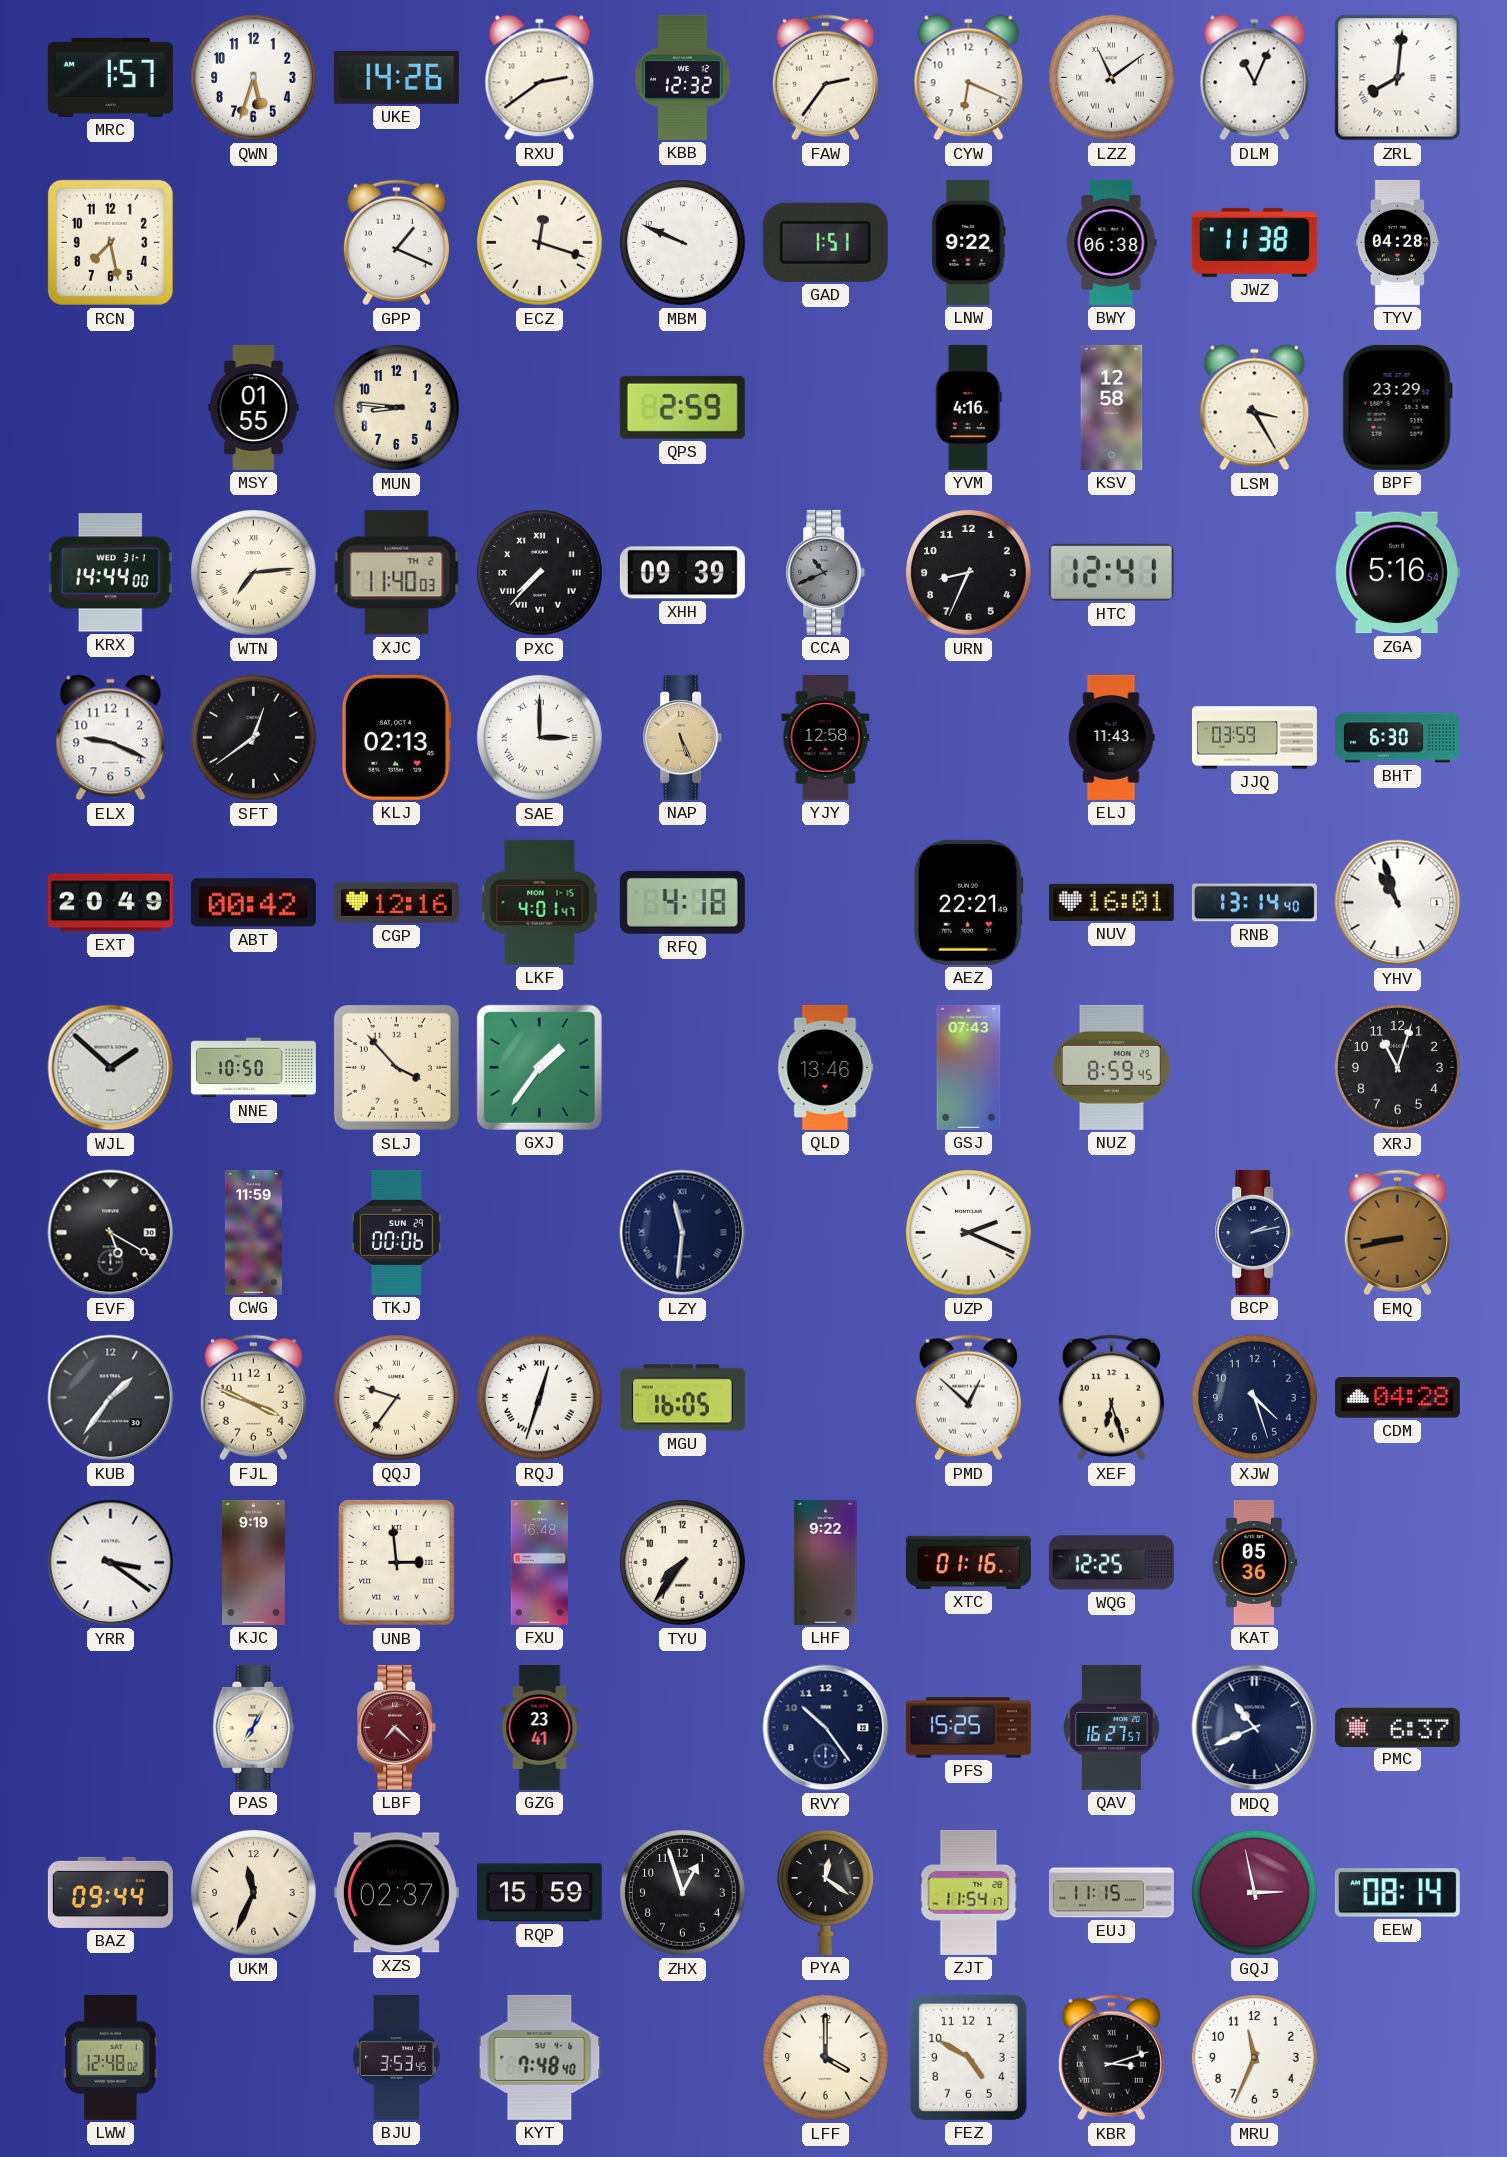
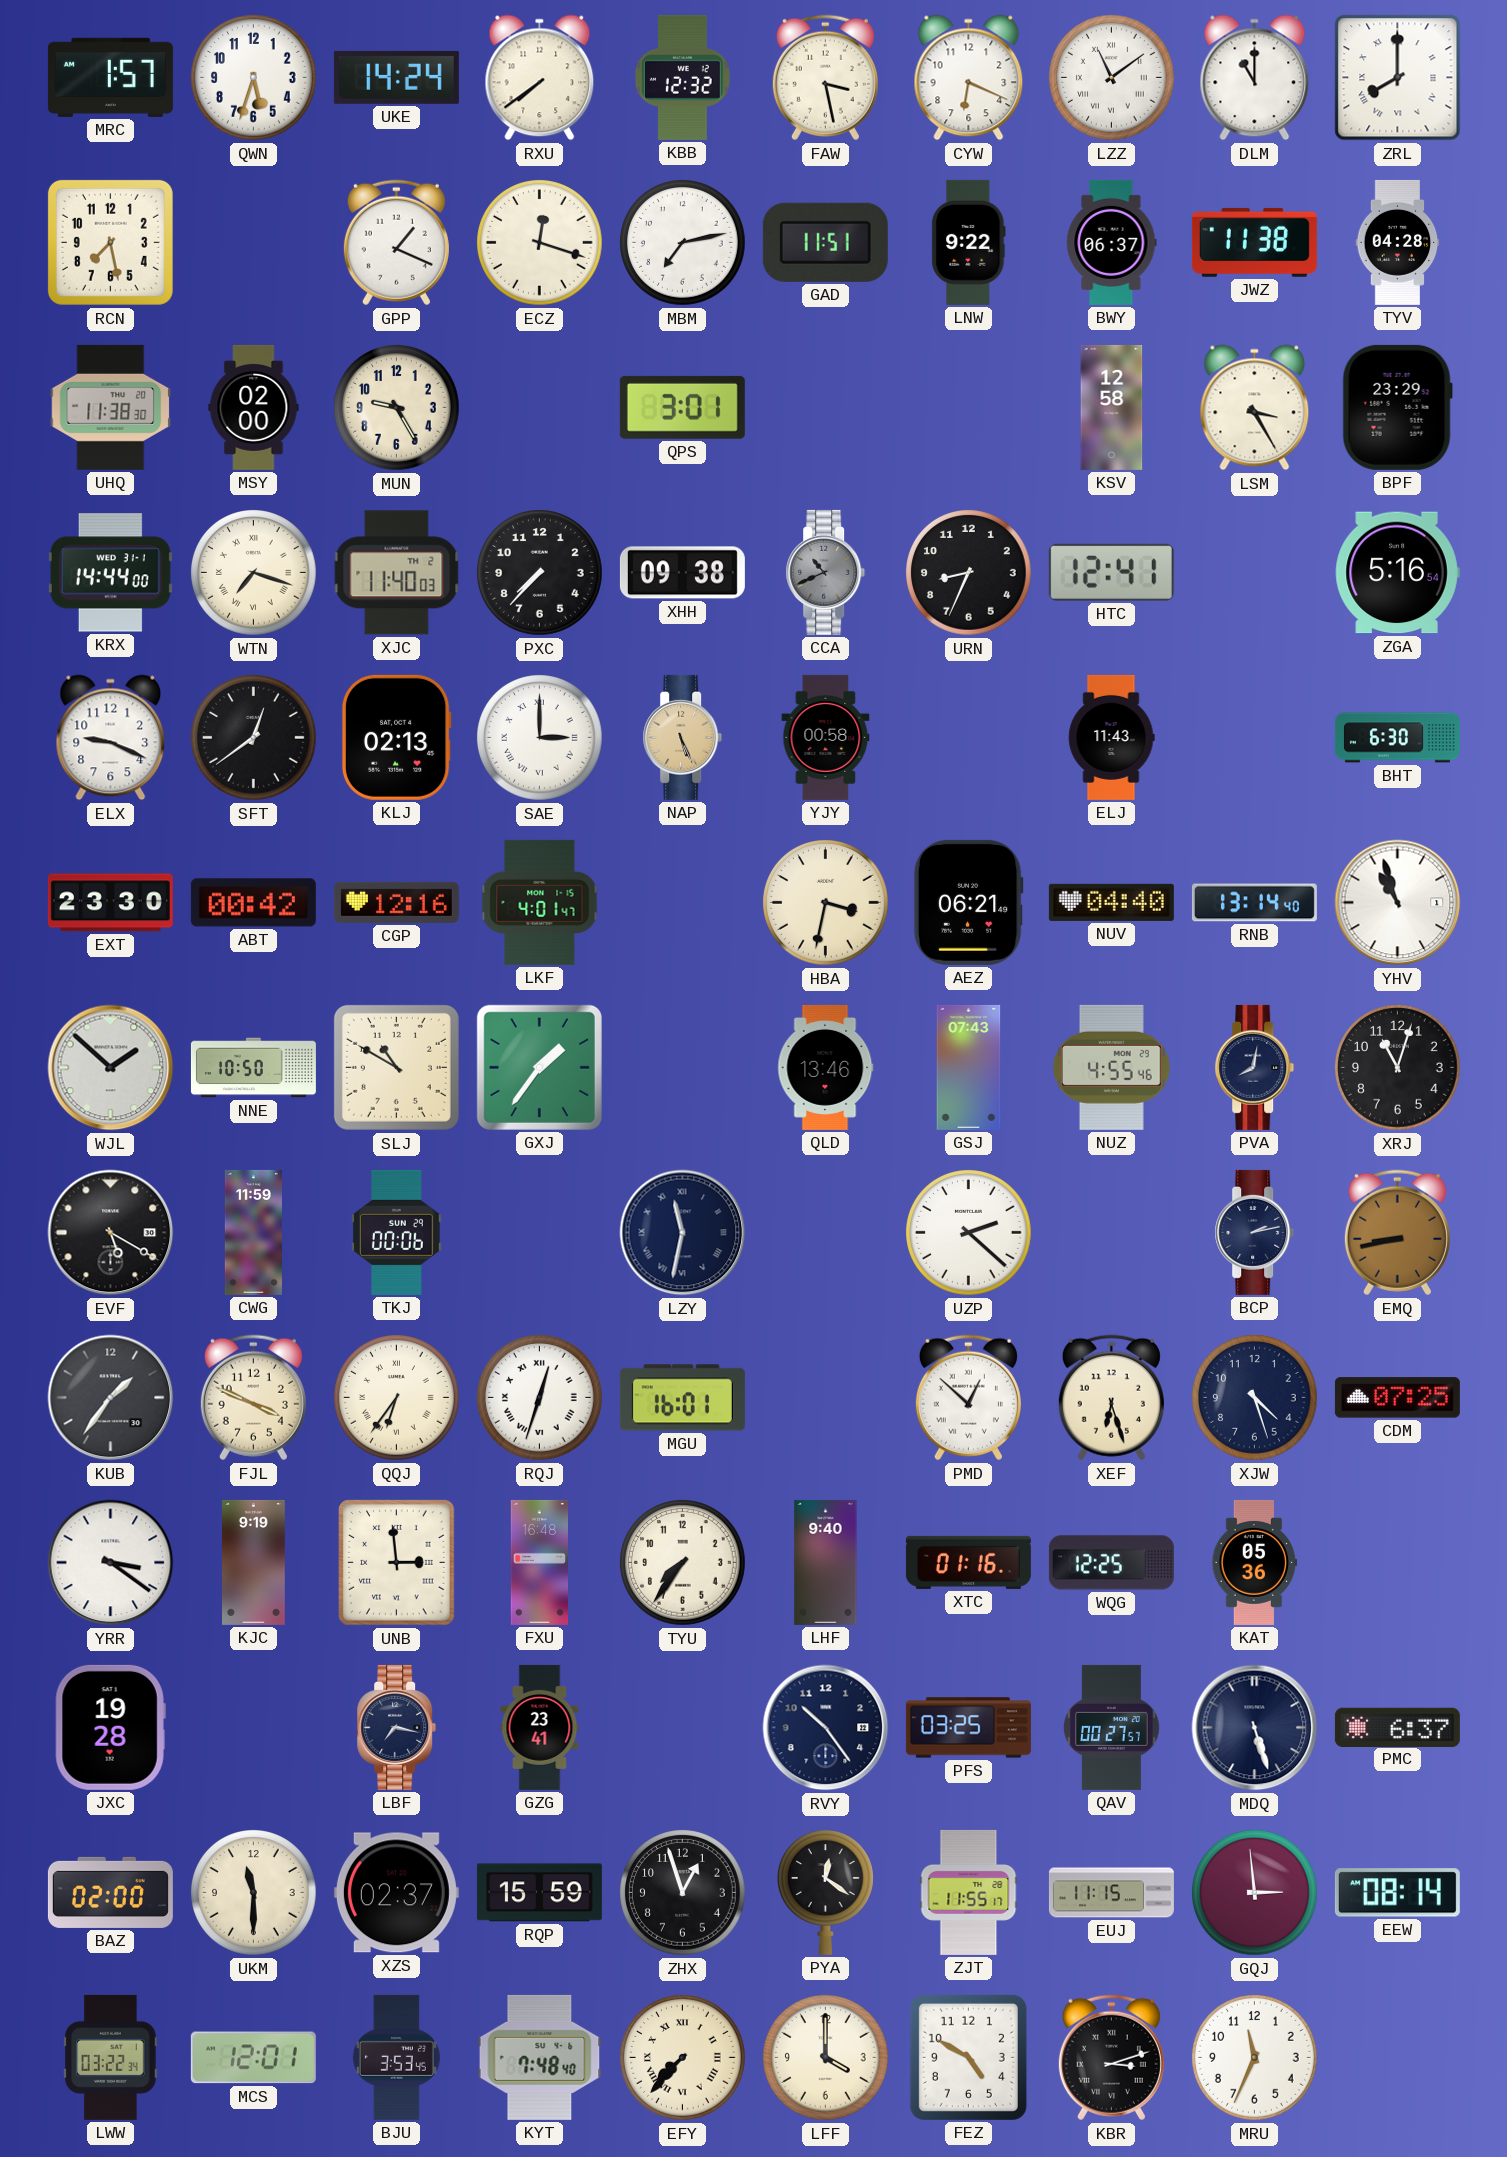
UKE: 14:26 -> 14:24 (396, 77)
RXU: 2:39 -> 7:39 (540, 78)
FAW: 2:36 -> 3:28 (825, 78)
DLM: 11:04 -> 11:00 (1255, 78)
ZRL: 8:01 -> 8:00 (1398, 78)
MBM: 9:49 -> 7:13 (683, 243)
GAD: 1:51 -> 11:51 (825, 242)
BWY: 06:38 -> 06:37 (1112, 242)
UHQ: none -> 11:38 (111, 407)
MSY: 01:55 -> 02:00 (254, 407)
MUN: 8:46 -> 9:25 (397, 408)
QPS: 2:59 -> 3:01 (682, 407)
YVM: 4:16 -> none (968, 407)
WTN: 7:14 -> 7:18 (254, 573)
PXC numerals: Roman -> Arabic (540, 573)
XHH: 09:39 -> 09:38 (682, 573)
YJY: 12:58 -> 00:58 (826, 737)
JJQ: 03:59 -> none (1254, 738)
EXT: 20:49 -> 23:30 (110, 903)
RFQ: 4:18 -> none (682, 902)
HBA: none -> 3:32 (826, 903)
AEZ: 22:21 -> 06:21 (968, 902)
NUV: 16:01 -> 04:40 (1111, 902)
SLJ: 3:53 -> 10:50 (396, 1067)
NUZ: 8:59 -> 4:55 (1111, 1067)
PVA: none -> 8:02 (1255, 1067)
LZY: 11:31 -> 11:32 (683, 1233)
UZP: 2:19 -> 2:22 (969, 1233)
QQJ: 9:36 -> 6:36 (397, 1398)
MGU: 16:05 -> 16:01 (682, 1398)
CDM: 04:28 -> 07:25 (1397, 1398)
LHF: 9:22 -> 9:40 (826, 1562)
JXC: none -> 19:28 (110, 1727)
PAS: 7:05 -> none (254, 1727)
LBF: 7:22 -> 7:17 (397, 1727)
LBF dial: burgundy -> navy (397, 1727)
PFS: 15:25 -> 03:25 (968, 1728)
QAV: 16:27 -> 00:27 (1112, 1727)
MDQ: 10:41 -> 5:27 (1255, 1728)
BAZ: 09:44 -> 02:00 (110, 1892)
UKM: 11:34 -> 11:30 (254, 1893)
ZJT: 11:54 -> 11:55 (969, 1892)
GQJ: 2:58 -> 2:59 (1255, 1893)
LWW: 12:48 -> 03:22 (111, 2057)
MCS: none -> 12:01 (253, 2058)
EFY: none -> 7:37 (683, 2058)
